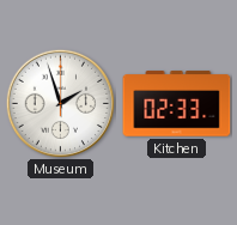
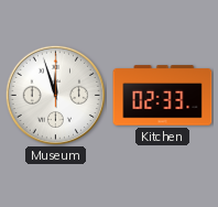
Museum: 1:57 -> 11:57 (55, 95)
